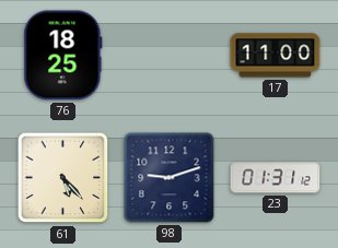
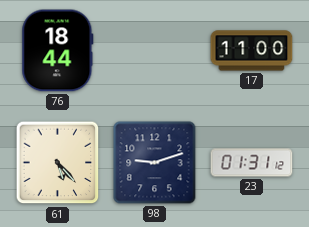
76: 18:25 -> 18:44 (58, 51)
